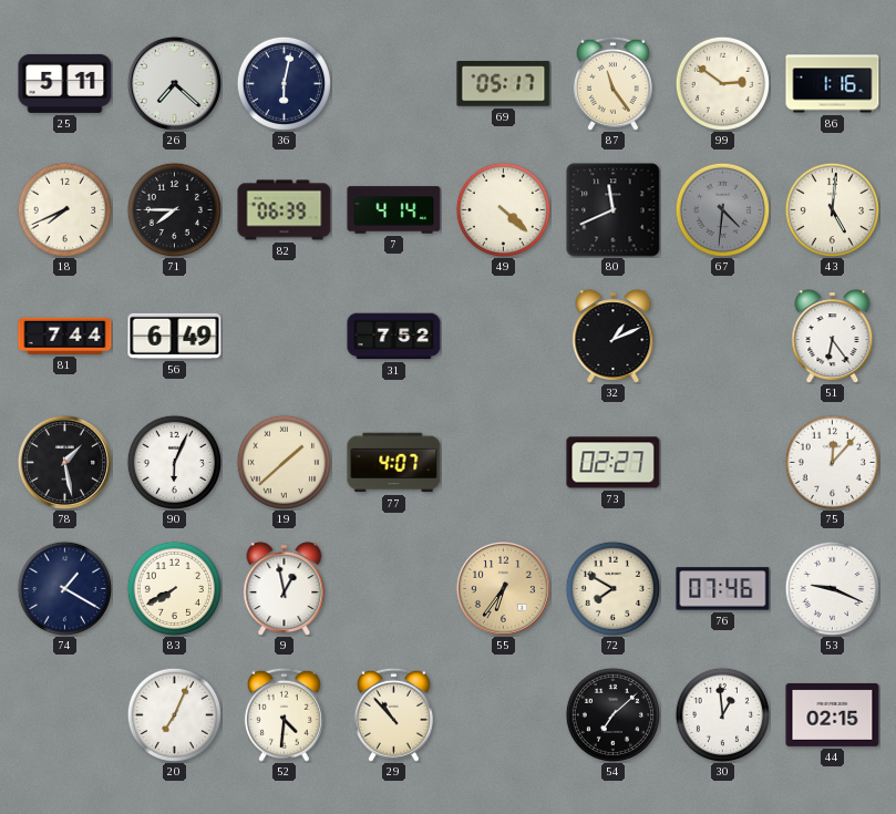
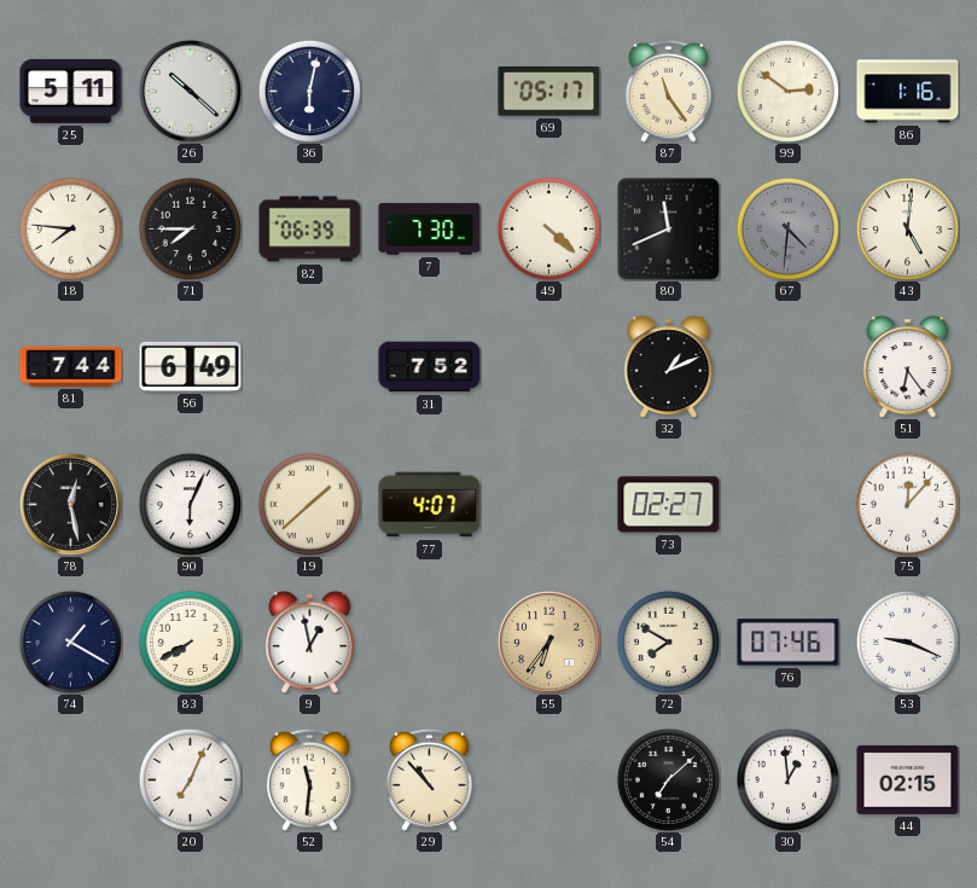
26: 7:22 -> 10:22 (190, 91)
18: 7:41 -> 7:46 (70, 228)
7: 4:14 -> 7:30 (430, 230)
78: 1:28 -> 12:28 (70, 504)
52: 4:31 -> 11:31 (309, 779)
